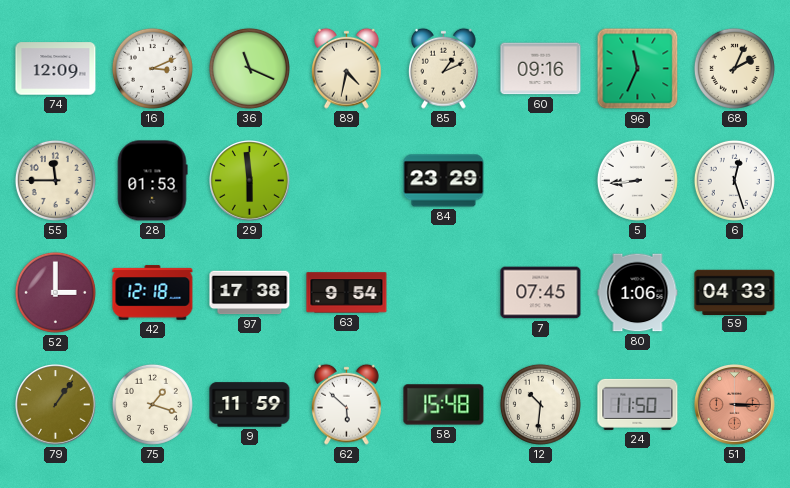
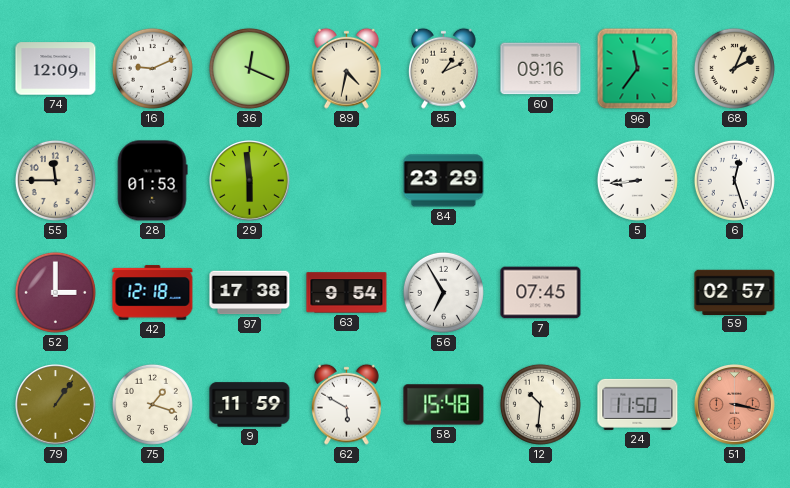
16: 3:11 -> 9:11 (152, 68)
36: 11:19 -> 12:19 (249, 68)
96: 11:34 -> 11:36 (638, 69)
56: none -> 6:55 (443, 292)
80: 1:06 -> none (638, 293)
59: 04:33 -> 02:57 (735, 292)
62: 5:52 -> 5:50 (346, 404)
51: 3:15 -> 3:17 (735, 405)
